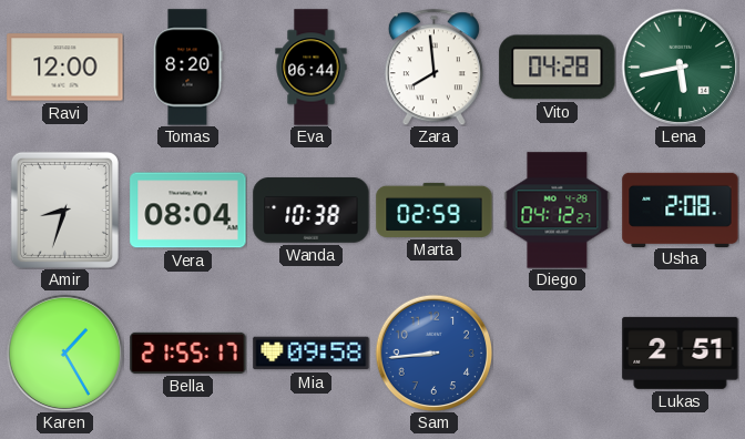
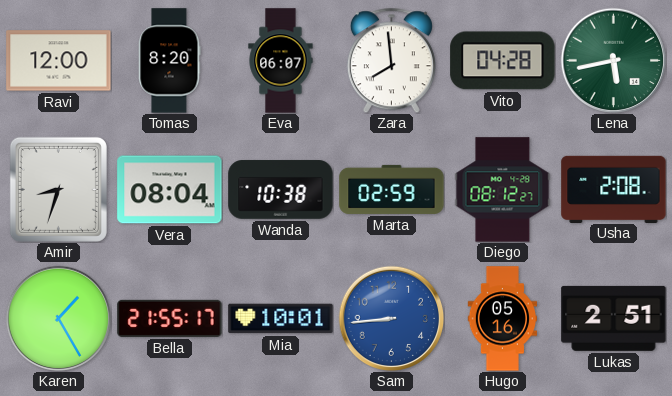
Eva: 06:44 -> 06:07 (281, 61)
Diego: 04:12 -> 08:12 (503, 190)
Mia: 09:58 -> 10:01 (281, 319)
Hugo: none -> 05:16 (502, 319)
